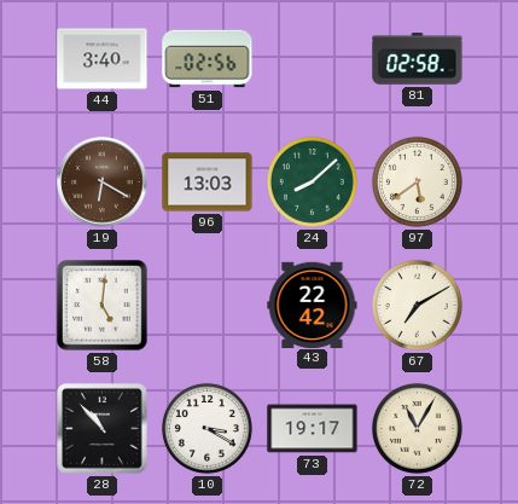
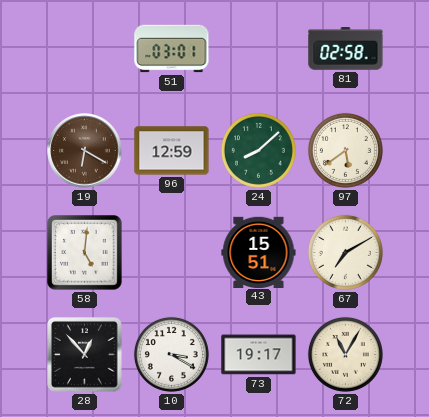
44: 3:40 -> none (103, 59)
51: 02:56 -> 03:01 (172, 49)
96: 13:03 -> 12:59 (172, 151)
43: 22:42 -> 15:51 (259, 252)
28: 10:53 -> 12:53 (85, 355)
